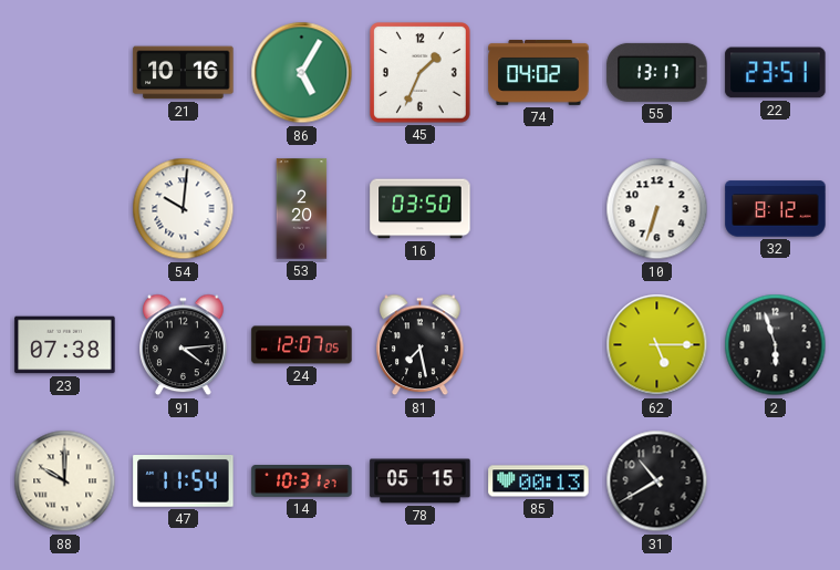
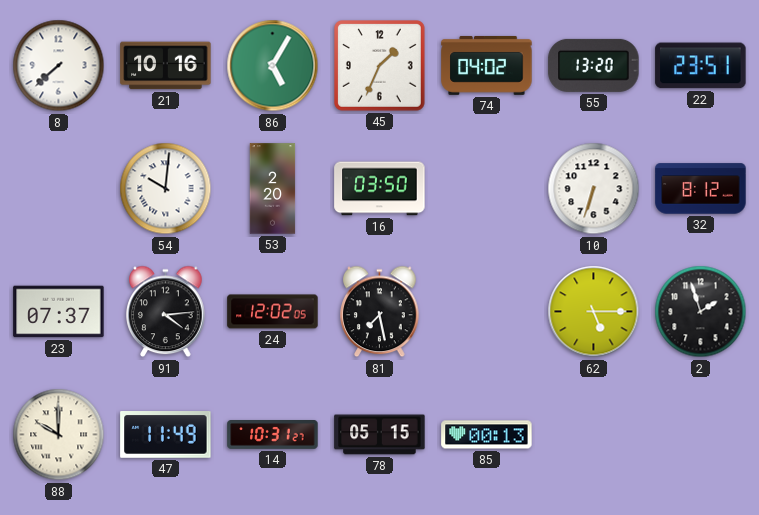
8: none -> 7:38 (59, 66)
55: 13:17 -> 13:20 (594, 65)
23: 07:38 -> 07:37 (59, 312)
24: 12:07 -> 12:02 (273, 312)
2: 5:57 -> 1:57 (701, 312)
47: 11:54 -> 11:49 (166, 435)
31: 10:40 -> none (657, 481)
